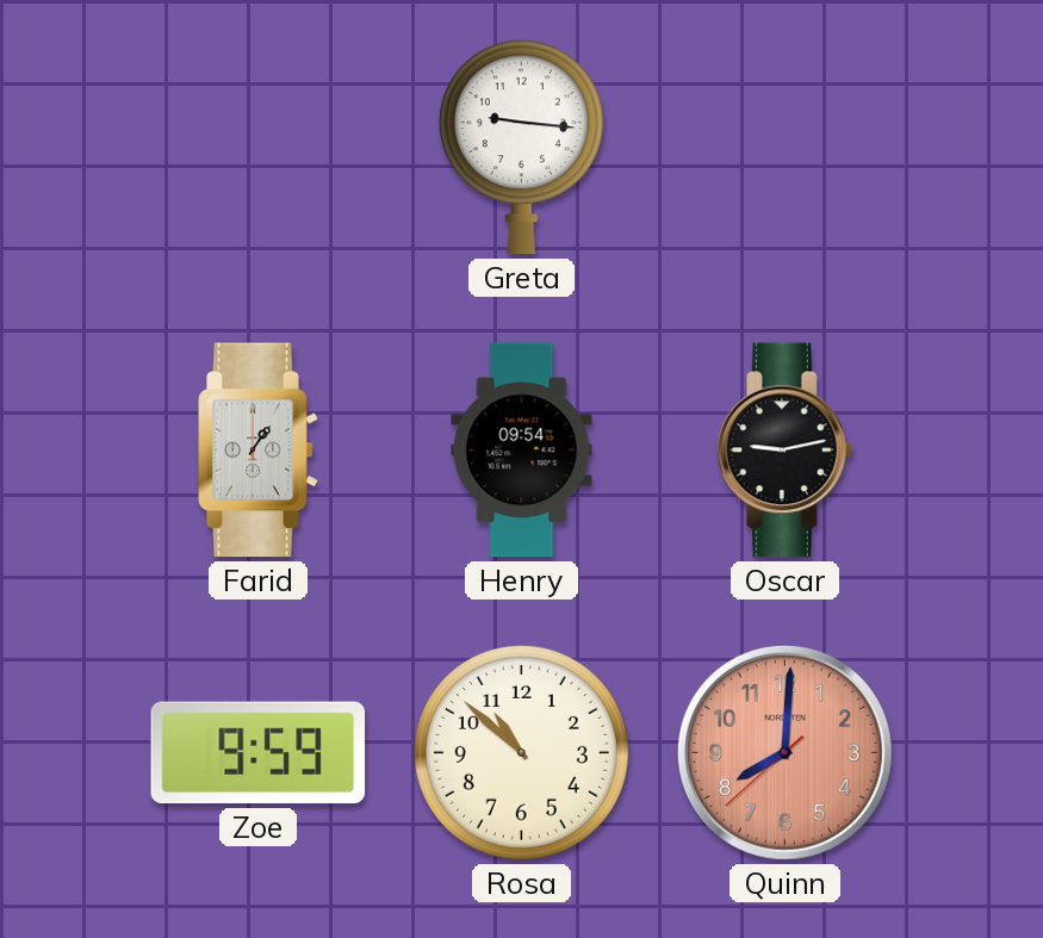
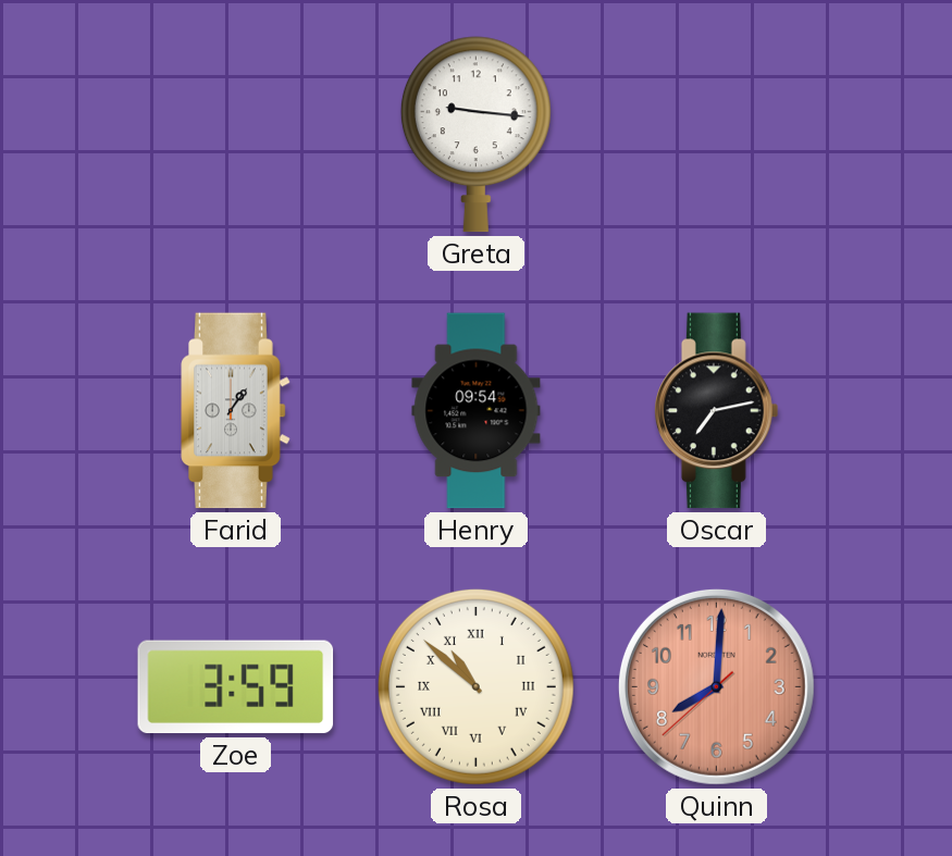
Oscar: 9:13 -> 7:13 (717, 411)
Zoe: 9:59 -> 3:59 (236, 687)
Rosa numerals: Arabic -> Roman (475, 686)
